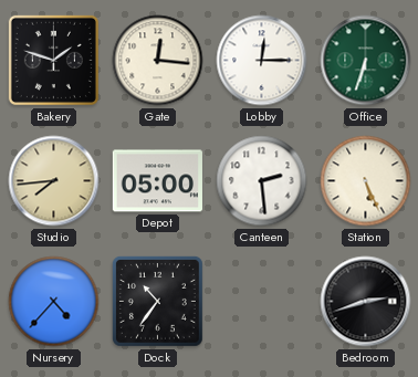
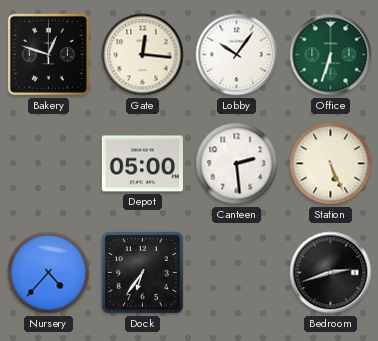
Bakery: 1:48 -> 12:48 (48, 54)
Lobby: 12:15 -> 10:06 (237, 55)
Studio: 7:44 -> none (54, 181)
Dock: 10:36 -> 6:36 (142, 272)
